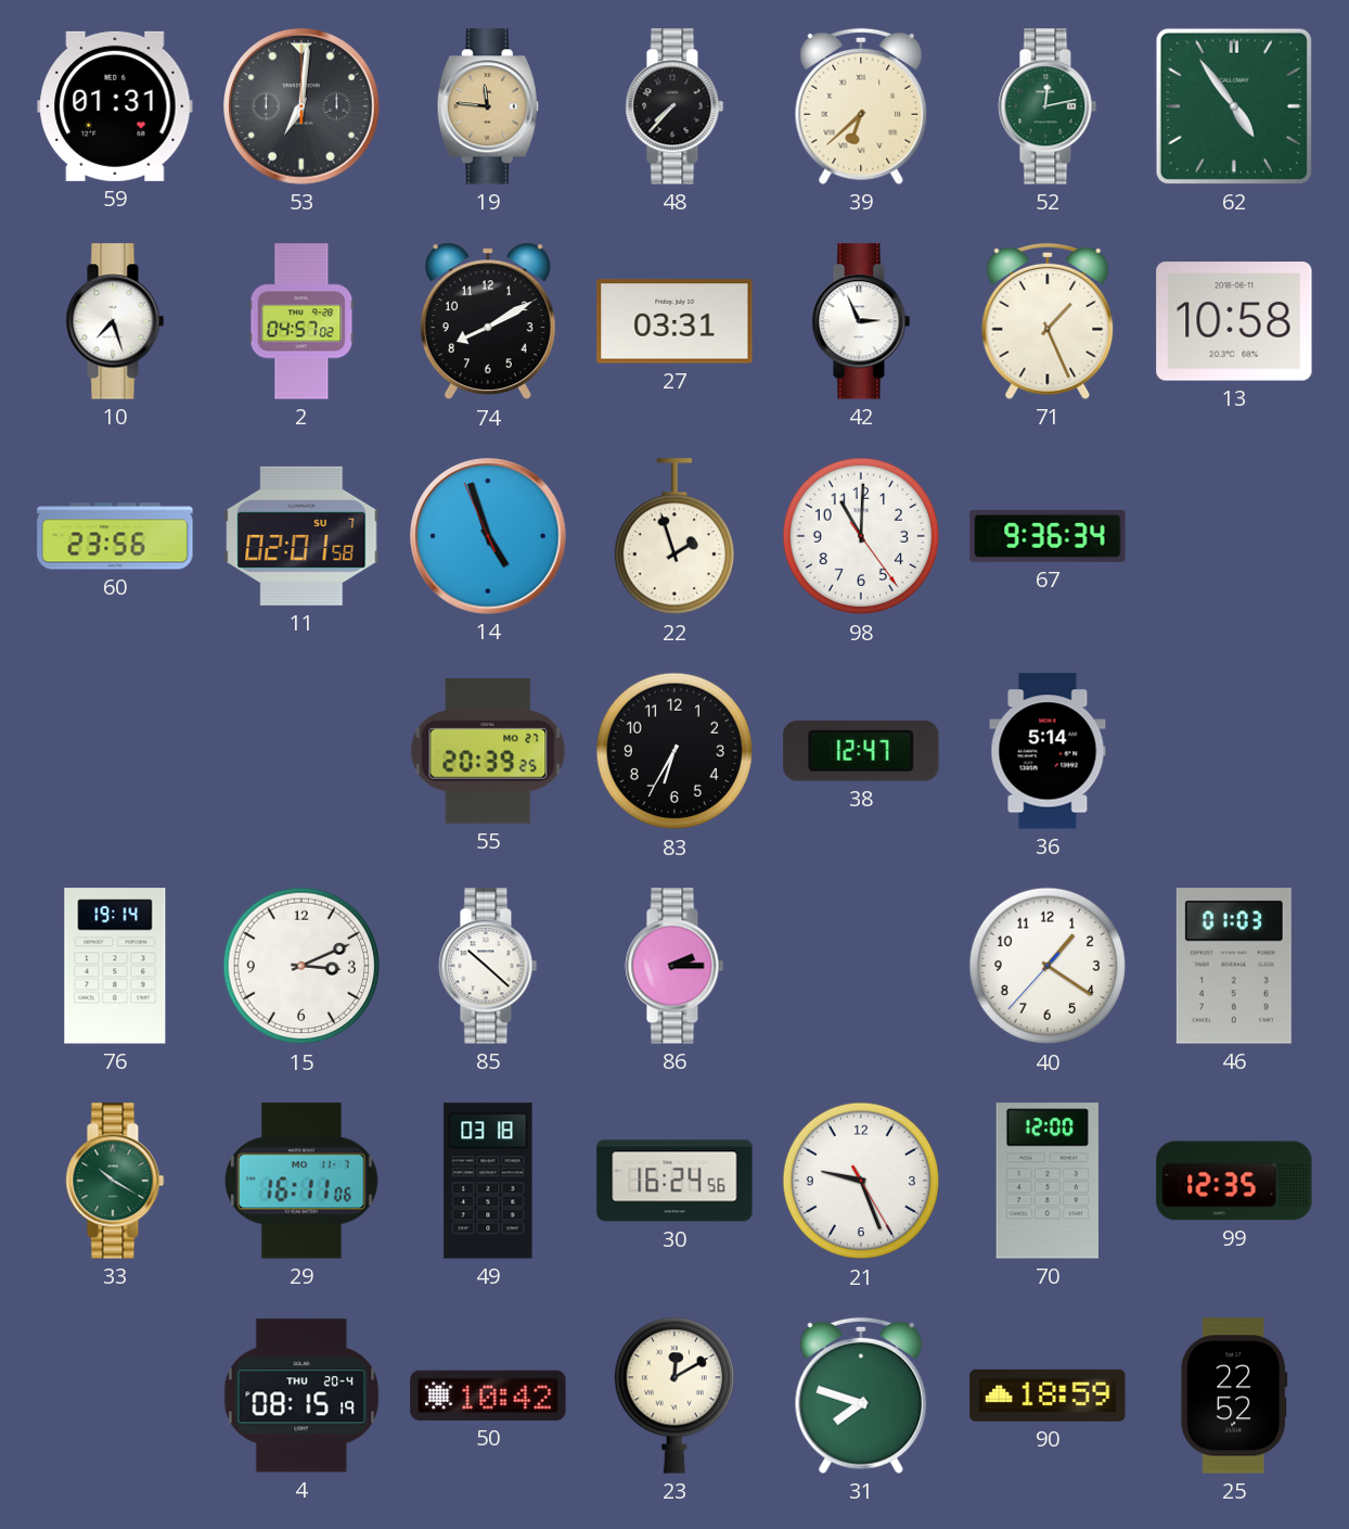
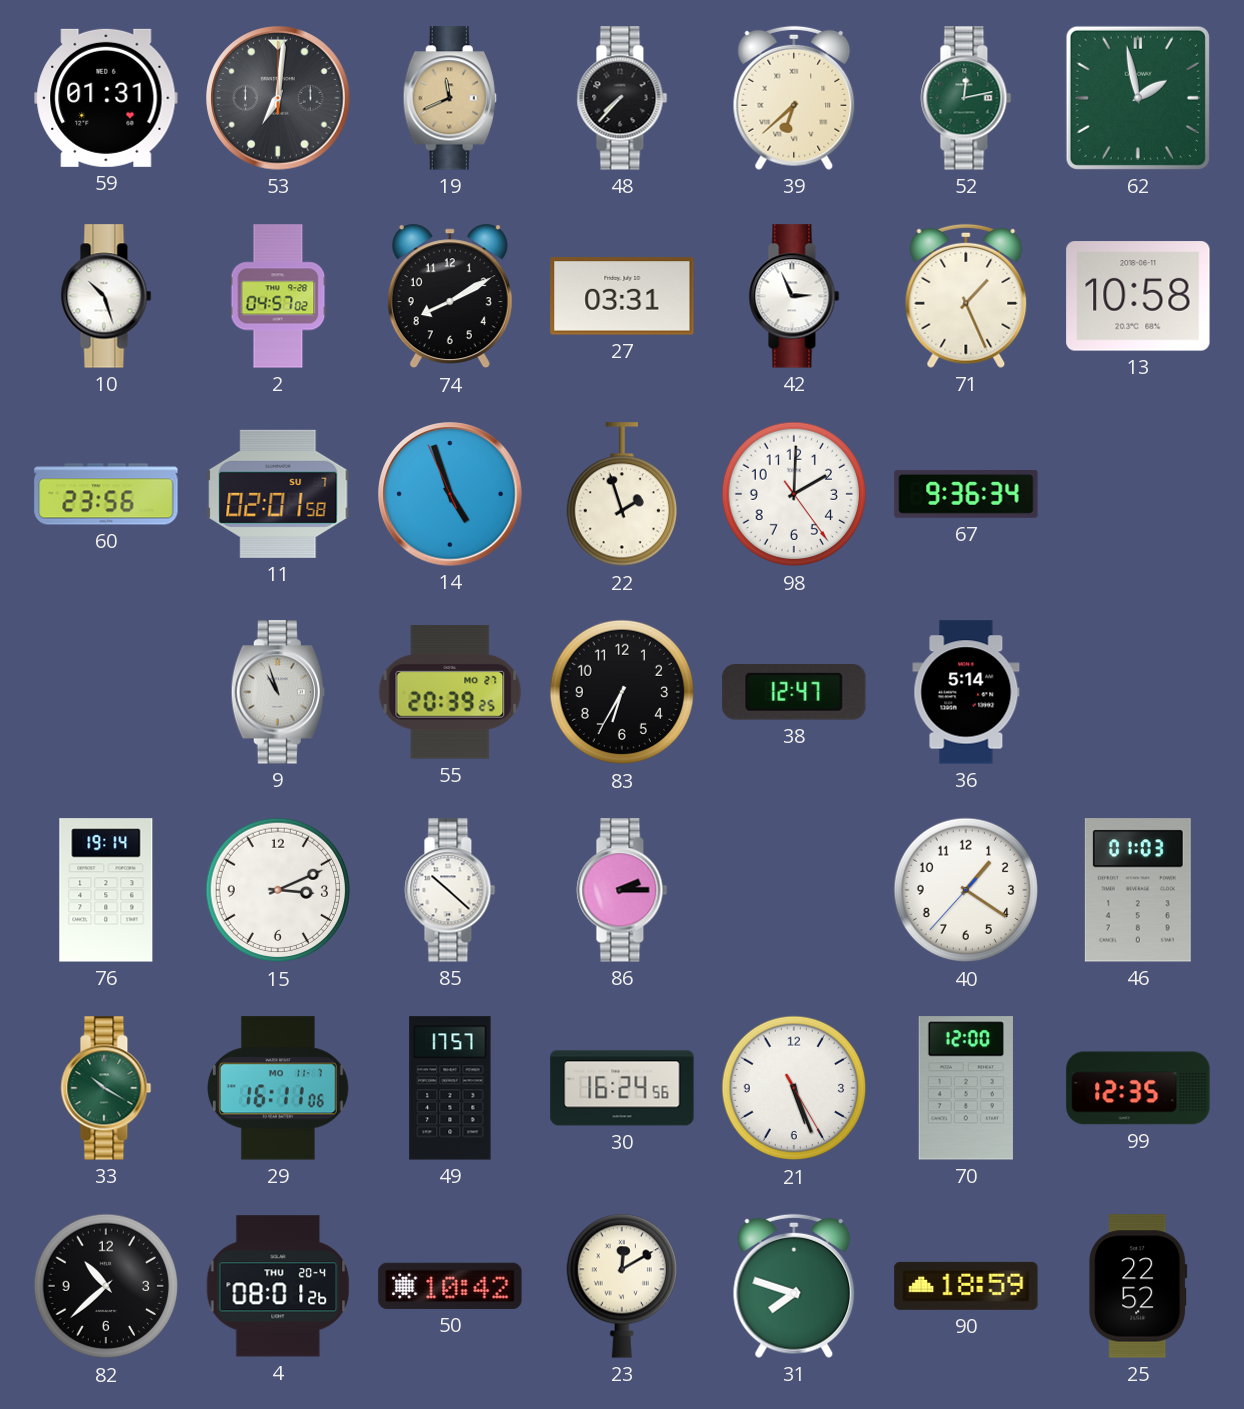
19: 11:46 -> 11:41 (450, 98)
62: 4:54 -> 1:58 (1138, 98)
10: 7:27 -> 10:27 (106, 296)
98: 11:00 -> 2:00 (794, 494)
9: none -> 10:57 (278, 692)
49: 03:18 -> 17:57 (450, 1088)
21: 9:26 -> 5:26 (794, 1088)
82: none -> 10:38 (106, 1286)
4: 08:15 -> 08:01 (278, 1286)
